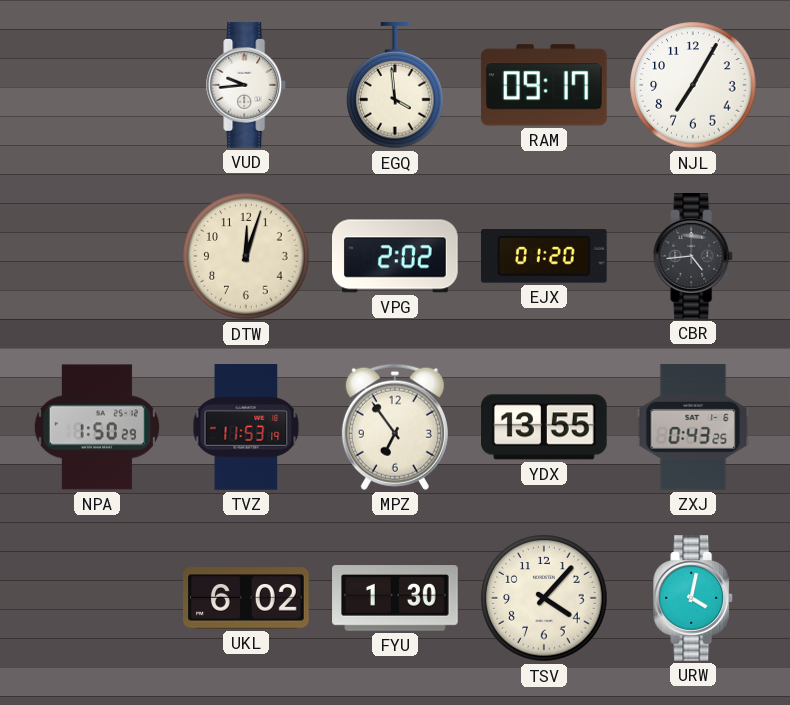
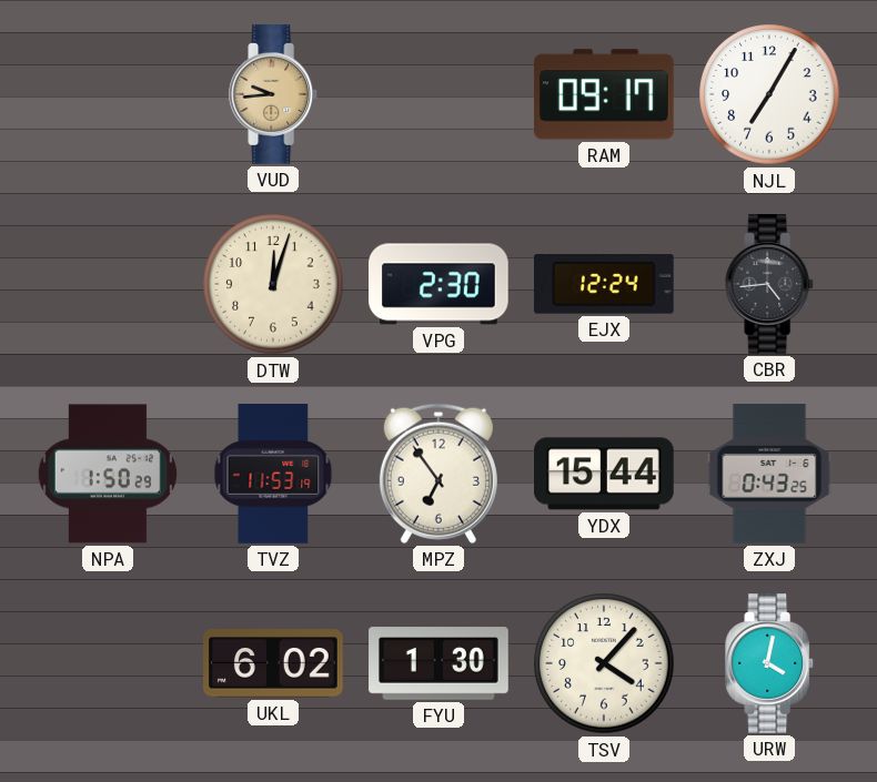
VUD dial: white -> champagne (274, 94)
EGQ: 3:59 -> none (395, 86)
VPG: 2:02 -> 2:30 (440, 284)
EJX: 01:20 -> 12:24 (604, 285)
YDX: 13:55 -> 15:44 (605, 474)
